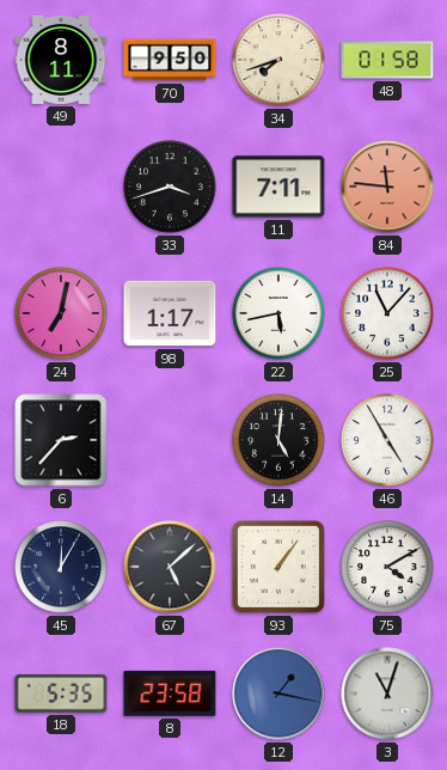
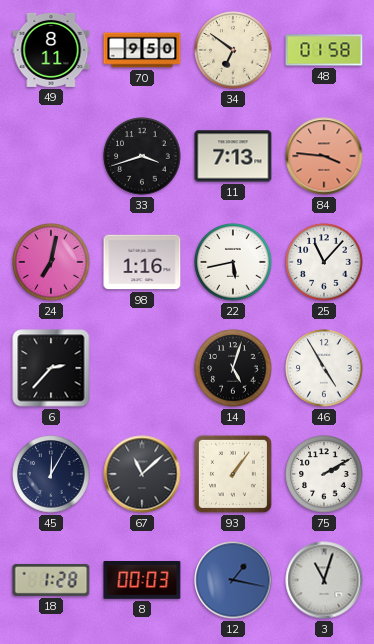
34: 7:42 -> 6:51 (233, 50)
11: 7:11 -> 7:13 (233, 156)
84: 11:46 -> 3:46 (324, 156)
98: 1:17 -> 1:16 (142, 262)
14: 5:01 -> 5:03 (233, 368)
67: 5:08 -> 11:08 (142, 474)
75: 4:10 -> 2:10 (324, 474)
18: 5:35 -> 1:28 (51, 580)
8: 23:58 -> 00:03 (142, 581)
